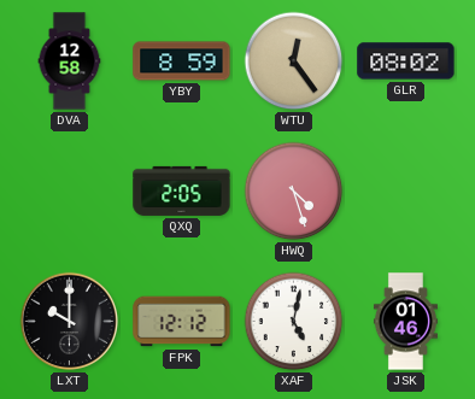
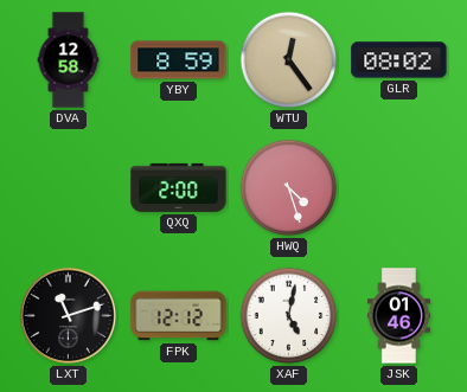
QXQ: 2:05 -> 2:00 (179, 187)
LXT: 10:00 -> 11:12 (69, 316)
